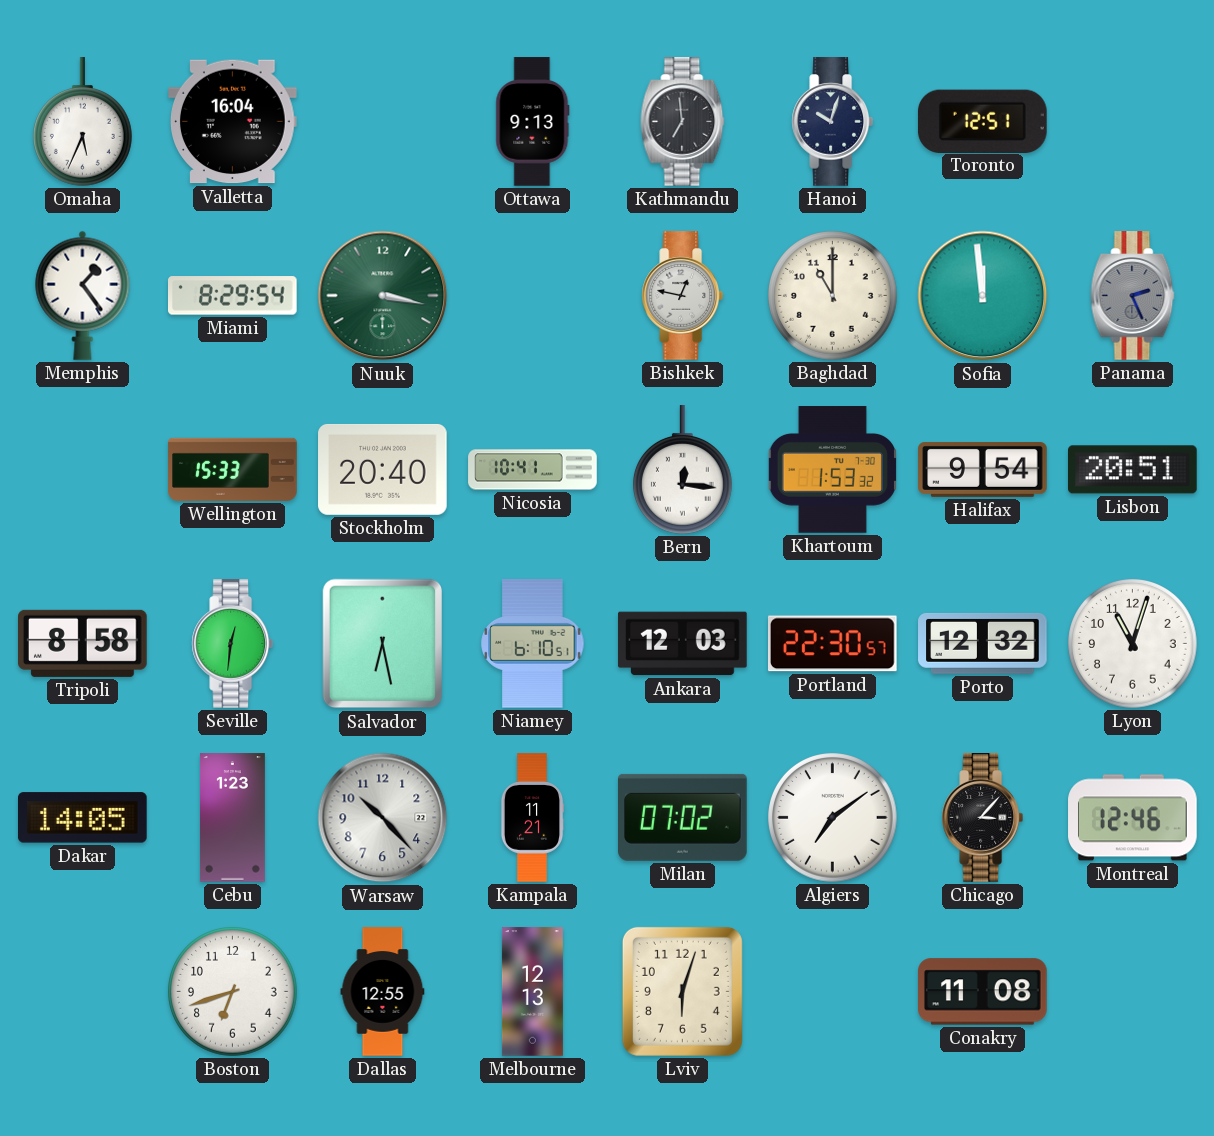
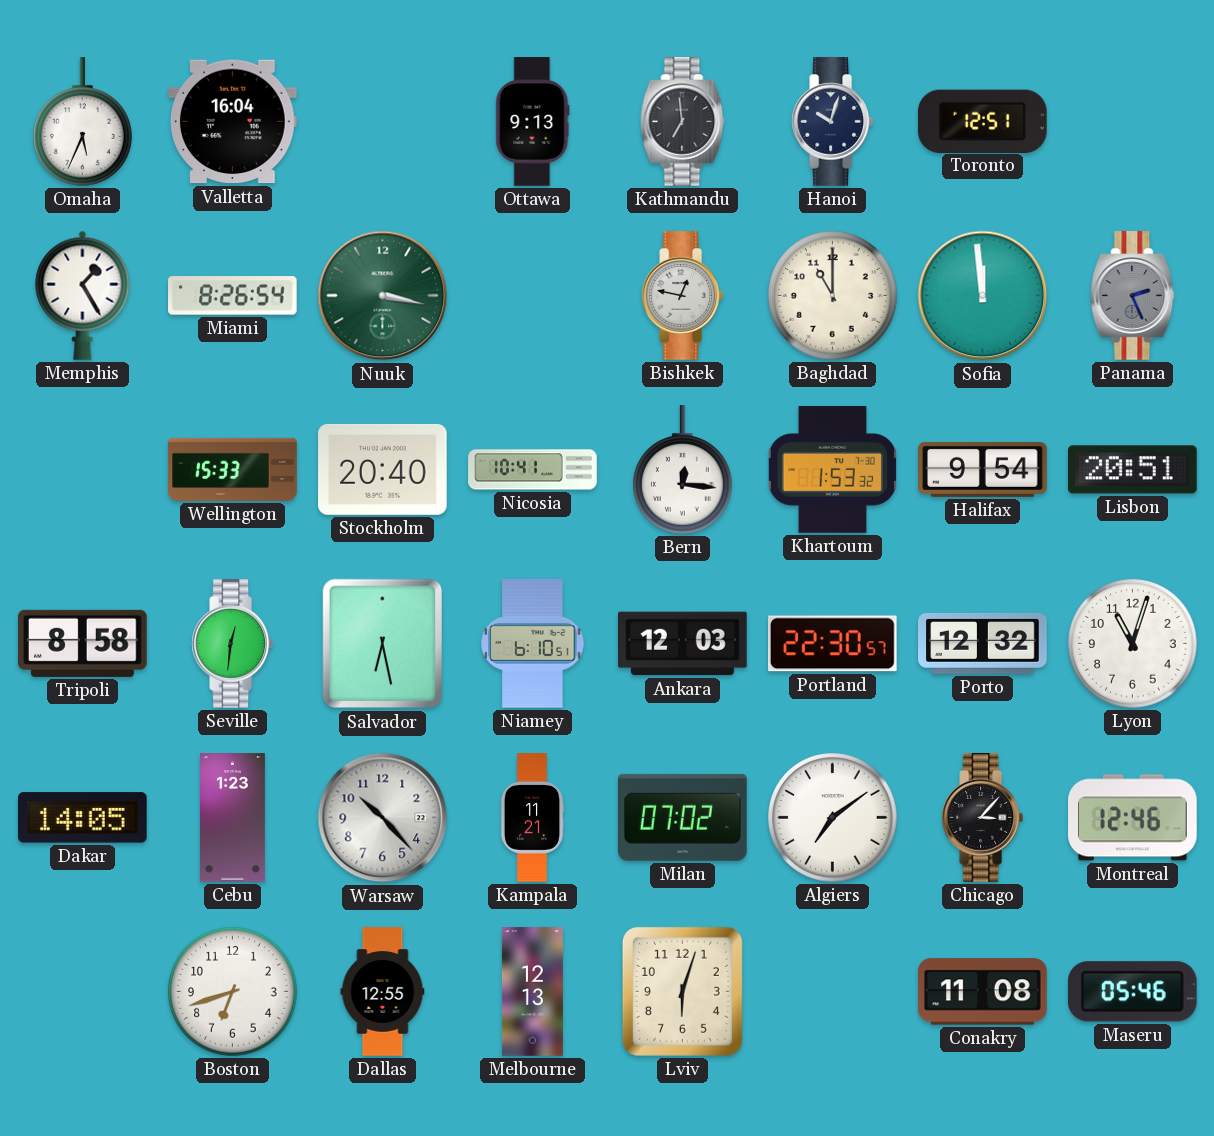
Memphis: 1:24 -> 1:25 (83, 295)
Miami: 8:29 -> 8:26 (233, 296)
Maseru: none -> 05:46 (1132, 992)
